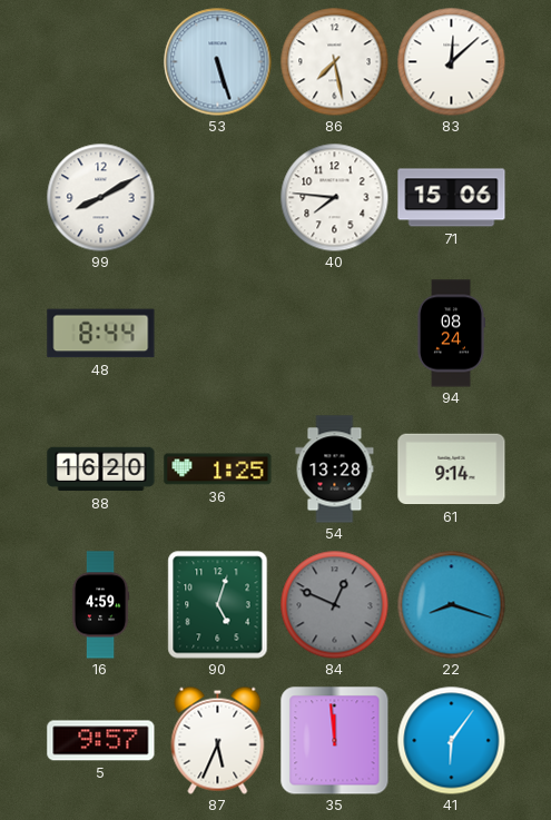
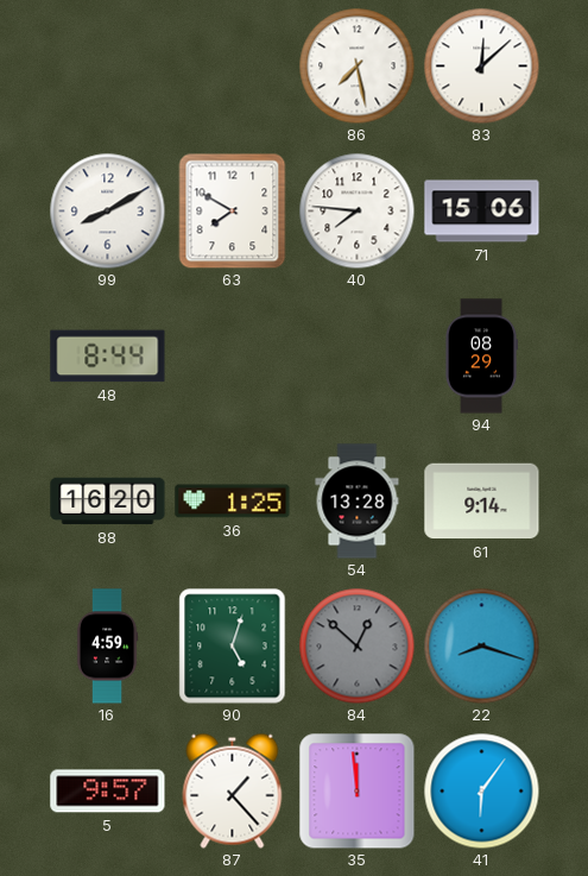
53: 5:27 -> none (218, 62)
63: none -> 7:50 (233, 210)
94: 08:24 -> 08:29 (481, 357)
84: 12:49 -> 12:52 (356, 645)
87: 5:34 -> 1:23 (233, 790)
